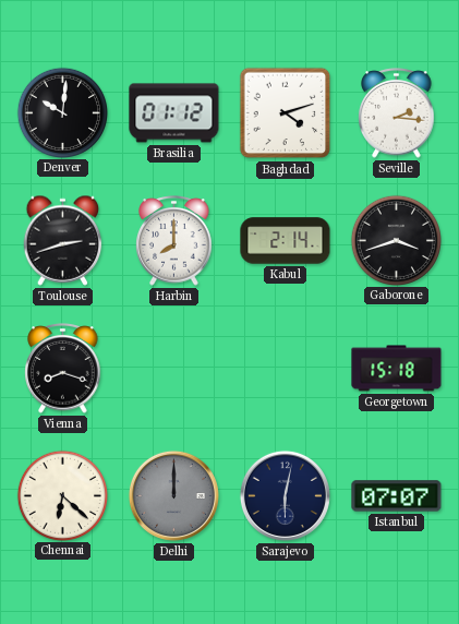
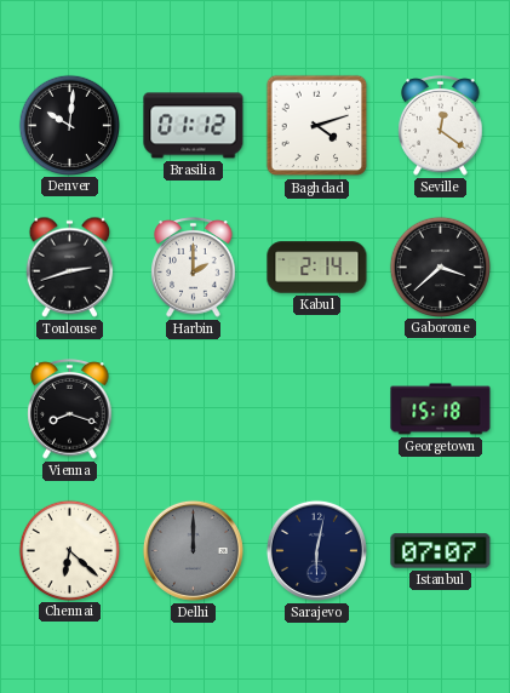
Seville: 2:16 -> 12:21 (441, 126)
Harbin: 8:00 -> 2:00 (194, 268)
Gaborone: 3:42 -> 3:38 (440, 267)
